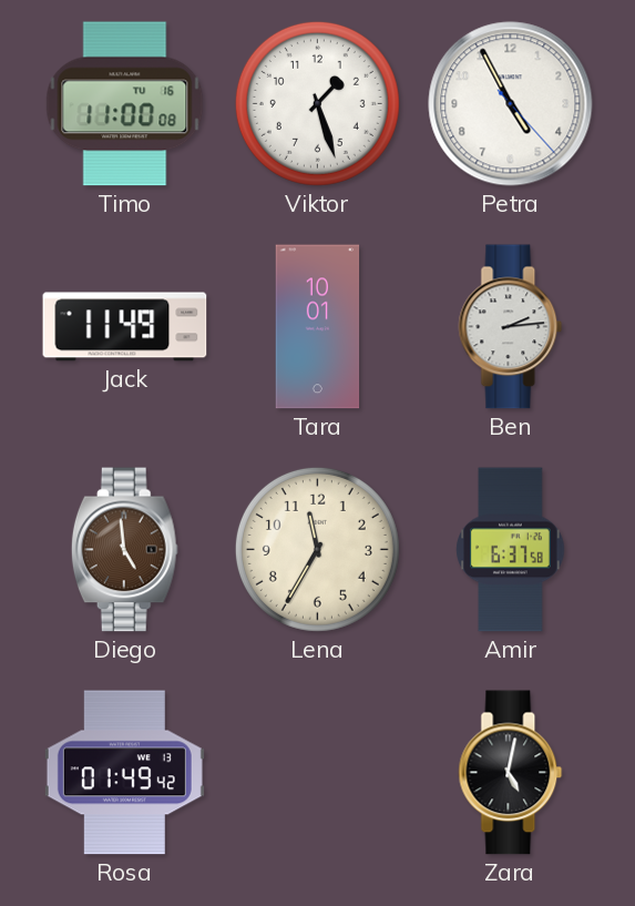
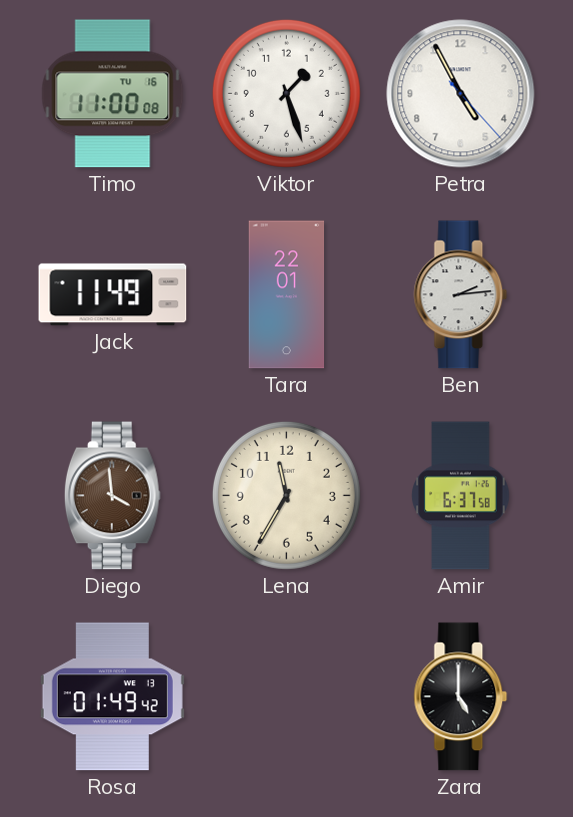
Tara: 10:01 -> 22:01 (287, 295)
Diego: 4:59 -> 3:59 (112, 496)
Zara: 5:02 -> 5:00 (461, 697)
